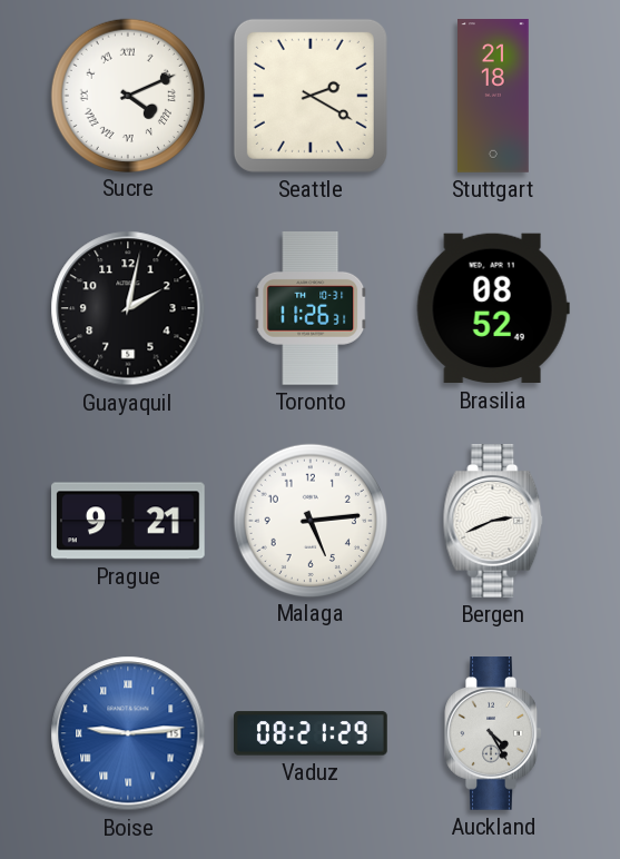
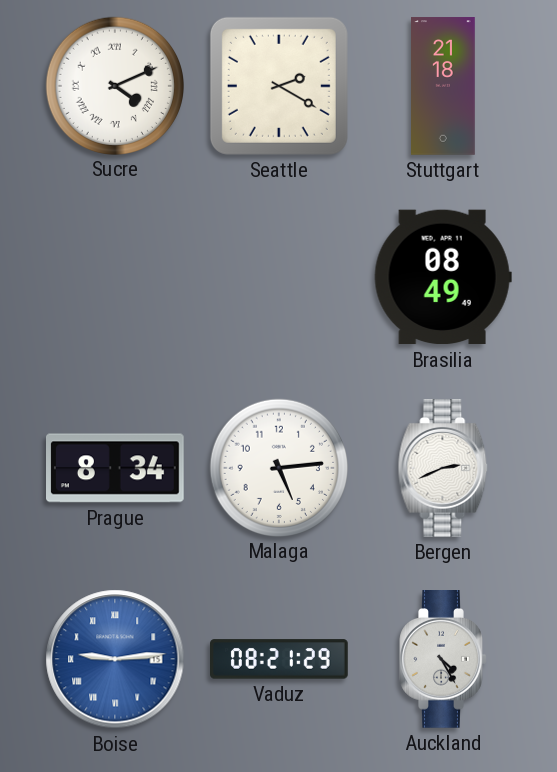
Guayaquil: 2:02 -> none (128, 308)
Toronto: 11:26 -> none (312, 308)
Brasilia: 08:52 -> 08:49 (443, 277)
Prague: 9:21 -> 8:34 (116, 468)
